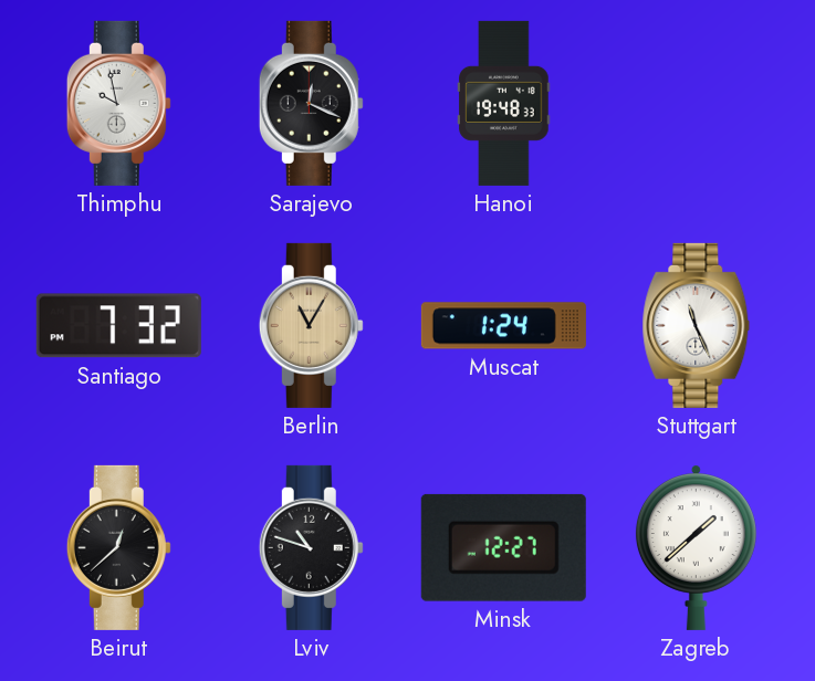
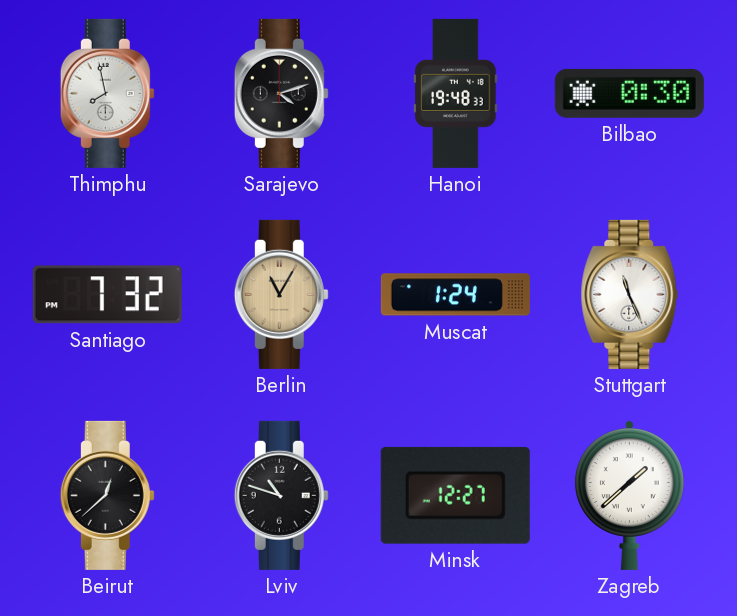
Thimphu: 9:58 -> 7:58 (107, 93)
Sarajevo: 12:19 -> 4:12 (281, 93)
Bilbao: none -> 0:30 (629, 93)
